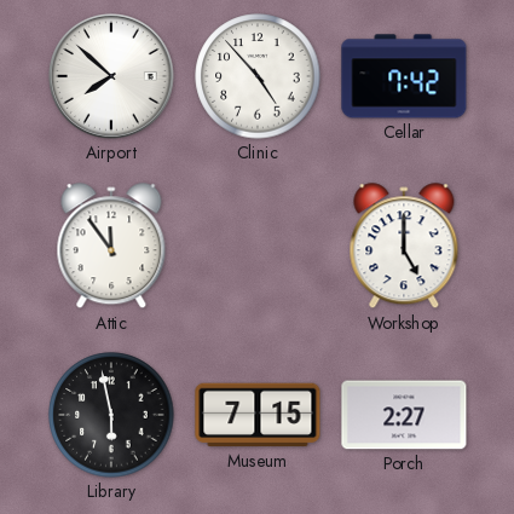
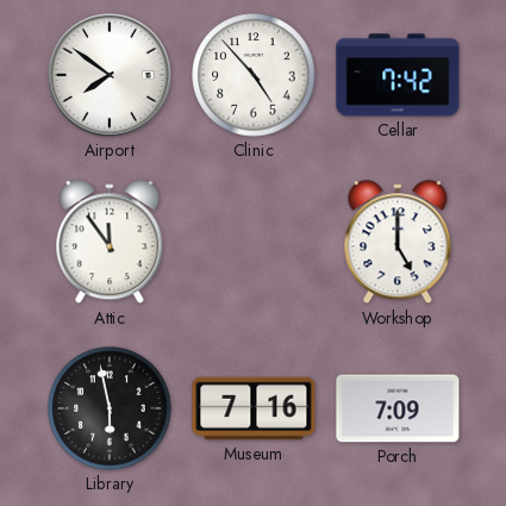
Airport: 7:52 -> 7:51 (110, 75)
Museum: 7:15 -> 7:16 (254, 408)
Porch: 2:27 -> 7:09 (398, 408)
